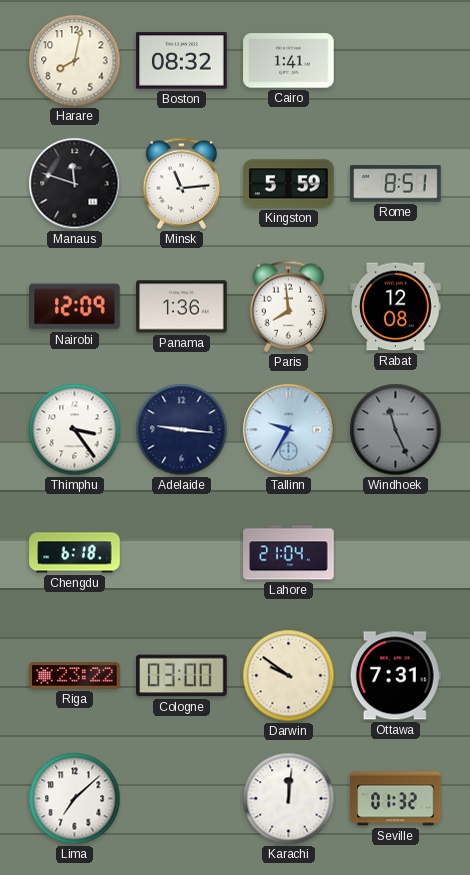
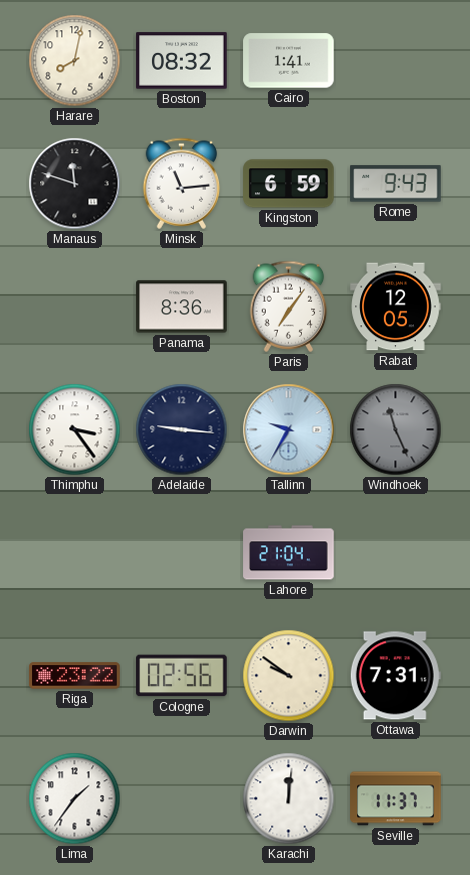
Kingston: 5:59 -> 6:59 (289, 184)
Rome: 8:51 -> 9:43 (396, 184)
Nairobi: 12:09 -> none (75, 307)
Panama: 1:36 -> 8:36 (182, 307)
Paris: 7:59 -> 7:06 (289, 306)
Rabat: 12:08 -> 12:05 (396, 307)
Chengdu: 6:18 -> none (75, 553)
Cologne: 03:00 -> 02:56 (182, 676)
Lima: 7:08 -> 1:36 (75, 799)
Seville: 01:32 -> 11:37 (396, 799)
